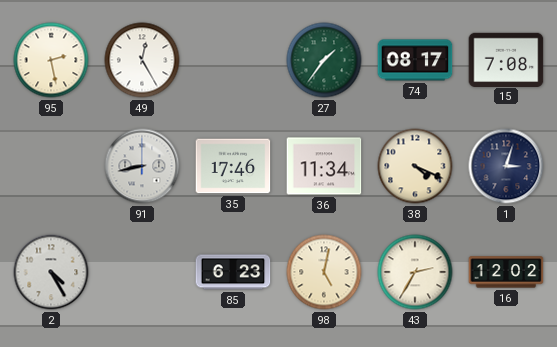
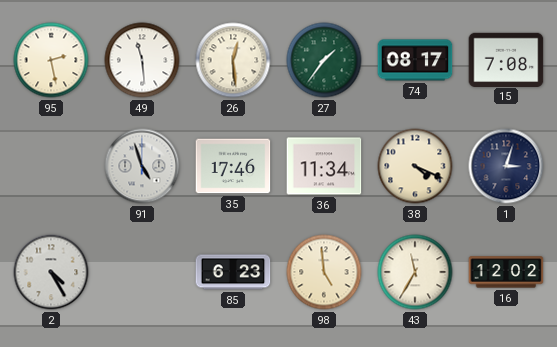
49: 12:25 -> 11:29 (142, 60)
26: none -> 12:29 (233, 60)
91: 8:43 -> 4:57 (142, 166)
98: 5:02 -> 4:59 (324, 272)
43: 2:35 -> 11:35 (415, 272)
